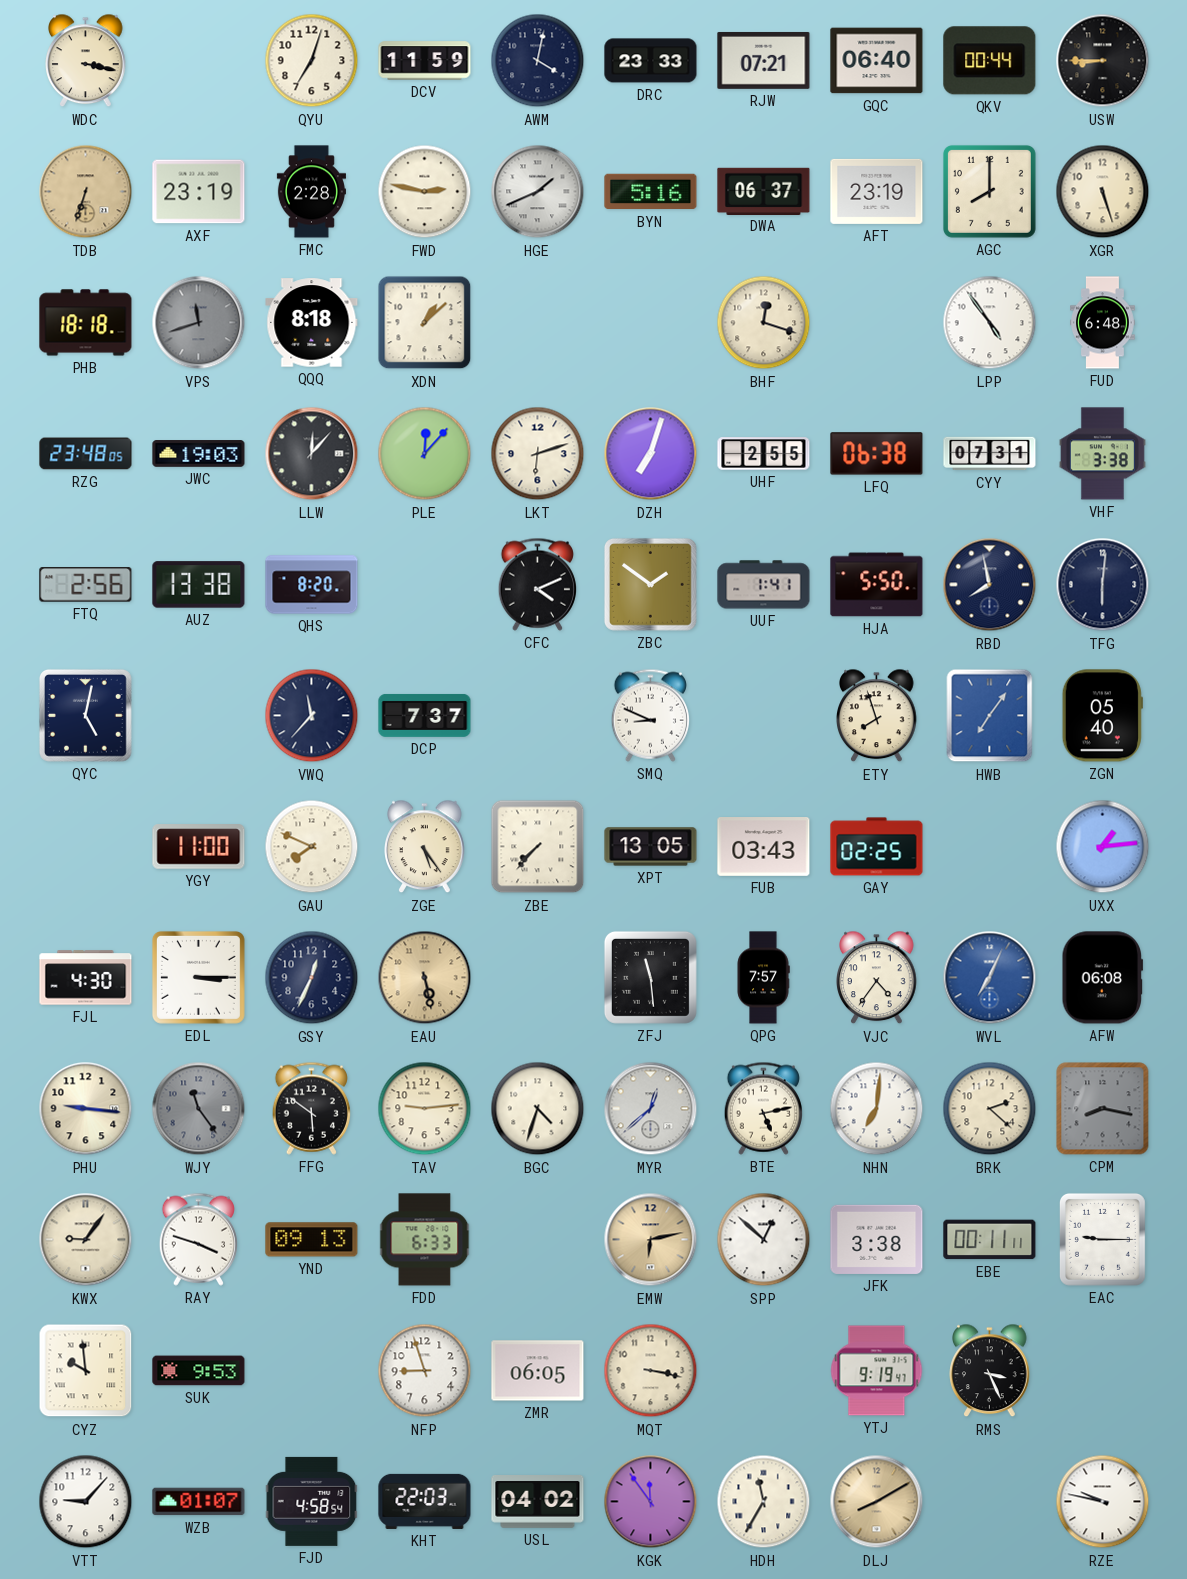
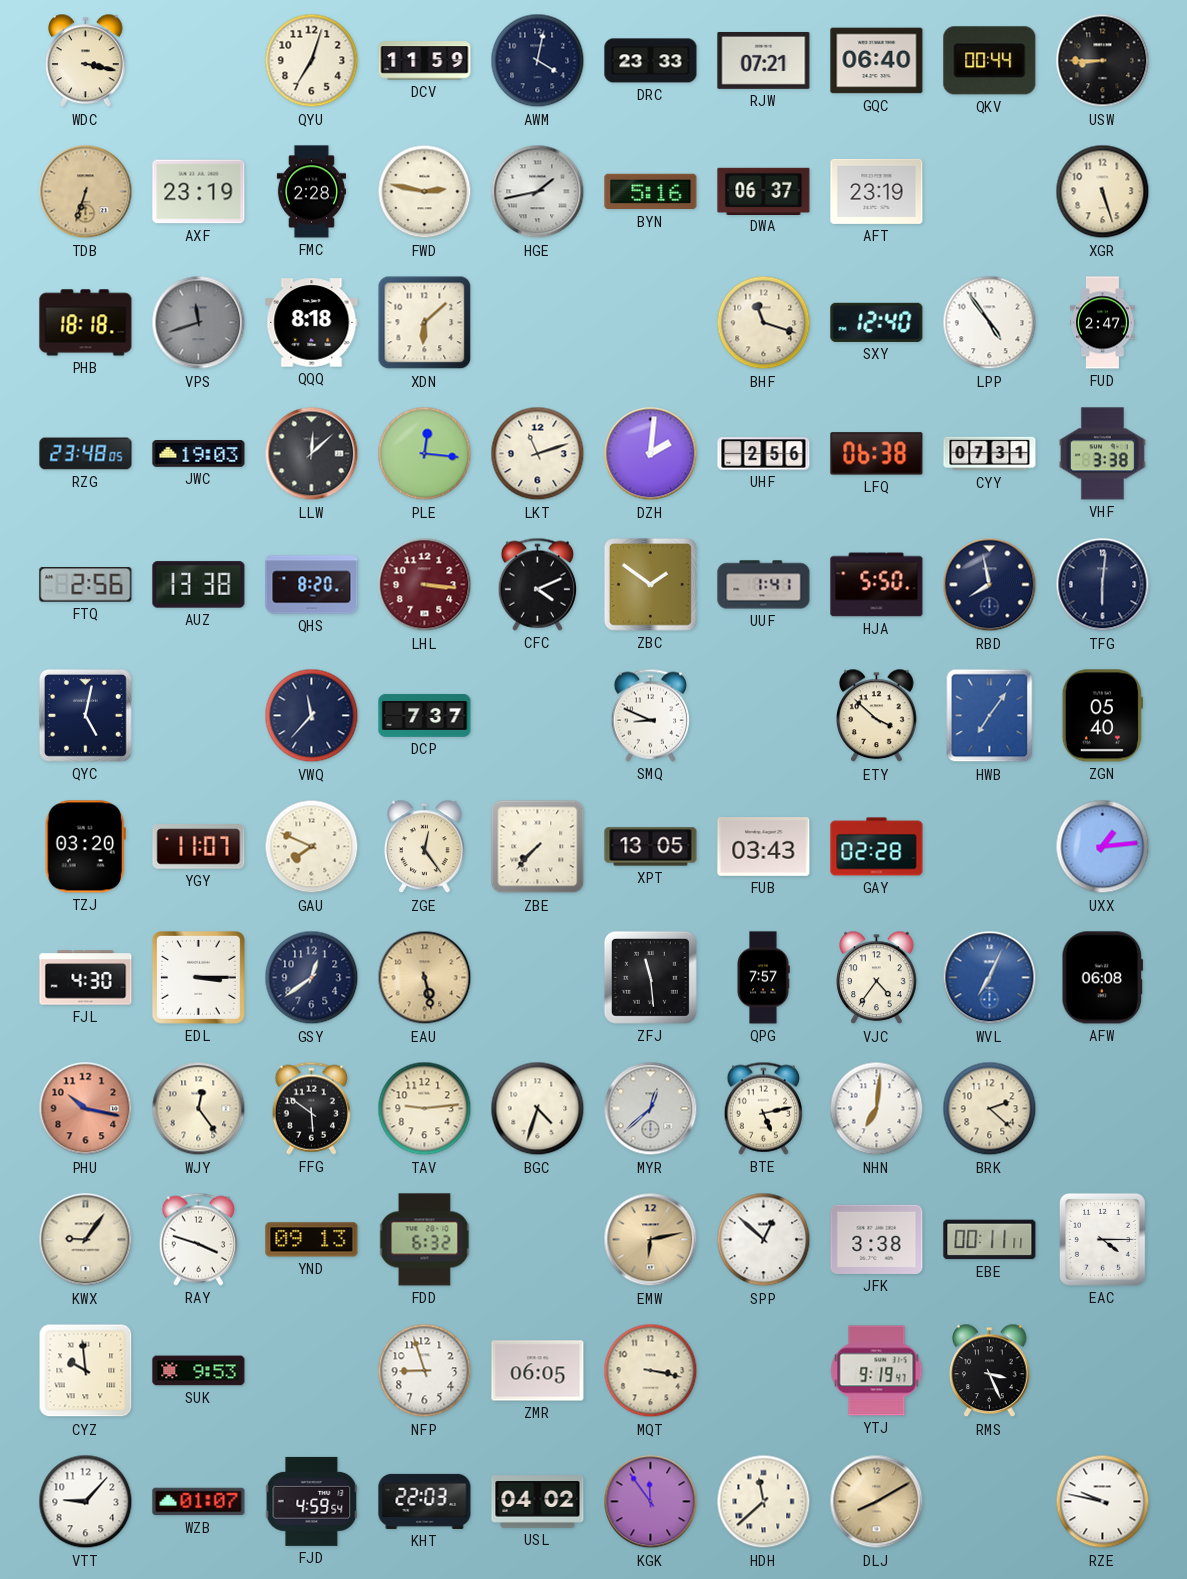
HGE: 1:41 -> 1:43 (538, 192)
AGC: 8:00 -> none (989, 191)
XDN: 1:08 -> 6:08 (425, 323)
BHF: 12:18 -> 11:18 (764, 323)
SXY: none -> 12:40 (877, 322)
FUD: 6:48 -> 2:47 (1103, 323)
LLW: 12:07 -> 12:08 (312, 454)
PLE: 12:07 -> 12:16 (425, 454)
LKT: 6:12 -> 11:12 (538, 454)
DZH: 7:03 -> 2:01 (651, 454)
UHF: 2:55 -> 2:56 (764, 454)
LHL: none -> 3:16 (425, 585)
ETY: 7:57 -> 3:52 (877, 716)
TZJ: none -> 03:20 (85, 847)
YGY: 11:00 -> 11:07 (199, 847)
ZGE: 5:24 -> 12:24 (425, 847)
GAY: 02:25 -> 02:28 (877, 847)
GSY: 12:34 -> 12:39 (312, 978)
PHU: 9:16 -> 10:17 (86, 1109)
PHU dial: cream -> salmon (86, 1109)
WJY: 11:24 -> 12:24 (199, 1109)
WJY dial: grey -> cream (199, 1109)
CPM: 8:17 -> none (1103, 1109)
FDD: 6:33 -> 6:32 (425, 1240)
EAC: 9:15 -> 4:15 (1102, 1239)
FJD: 4:58 -> 4:59 (312, 1501)
HDH: 11:35 -> 11:38 (764, 1502)
